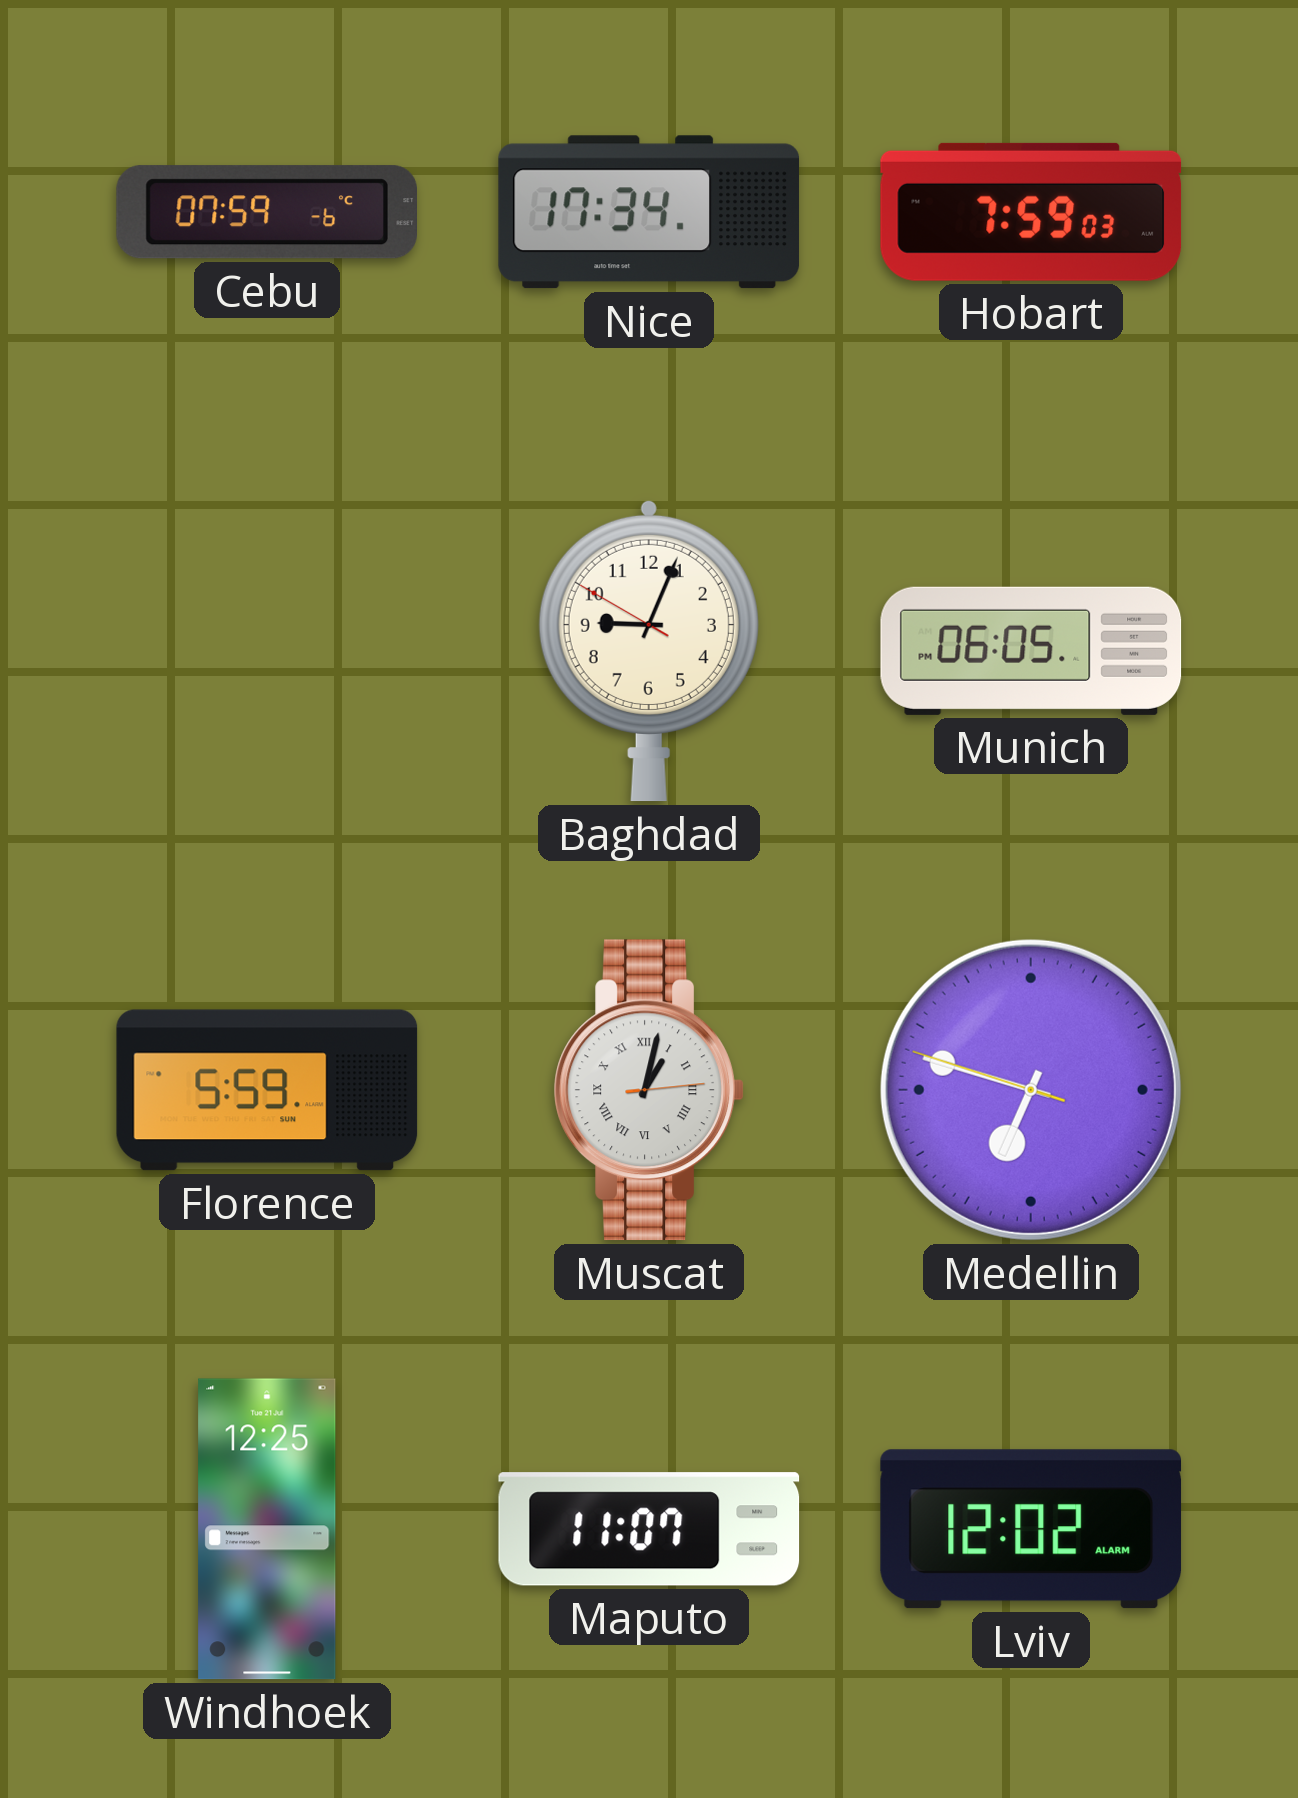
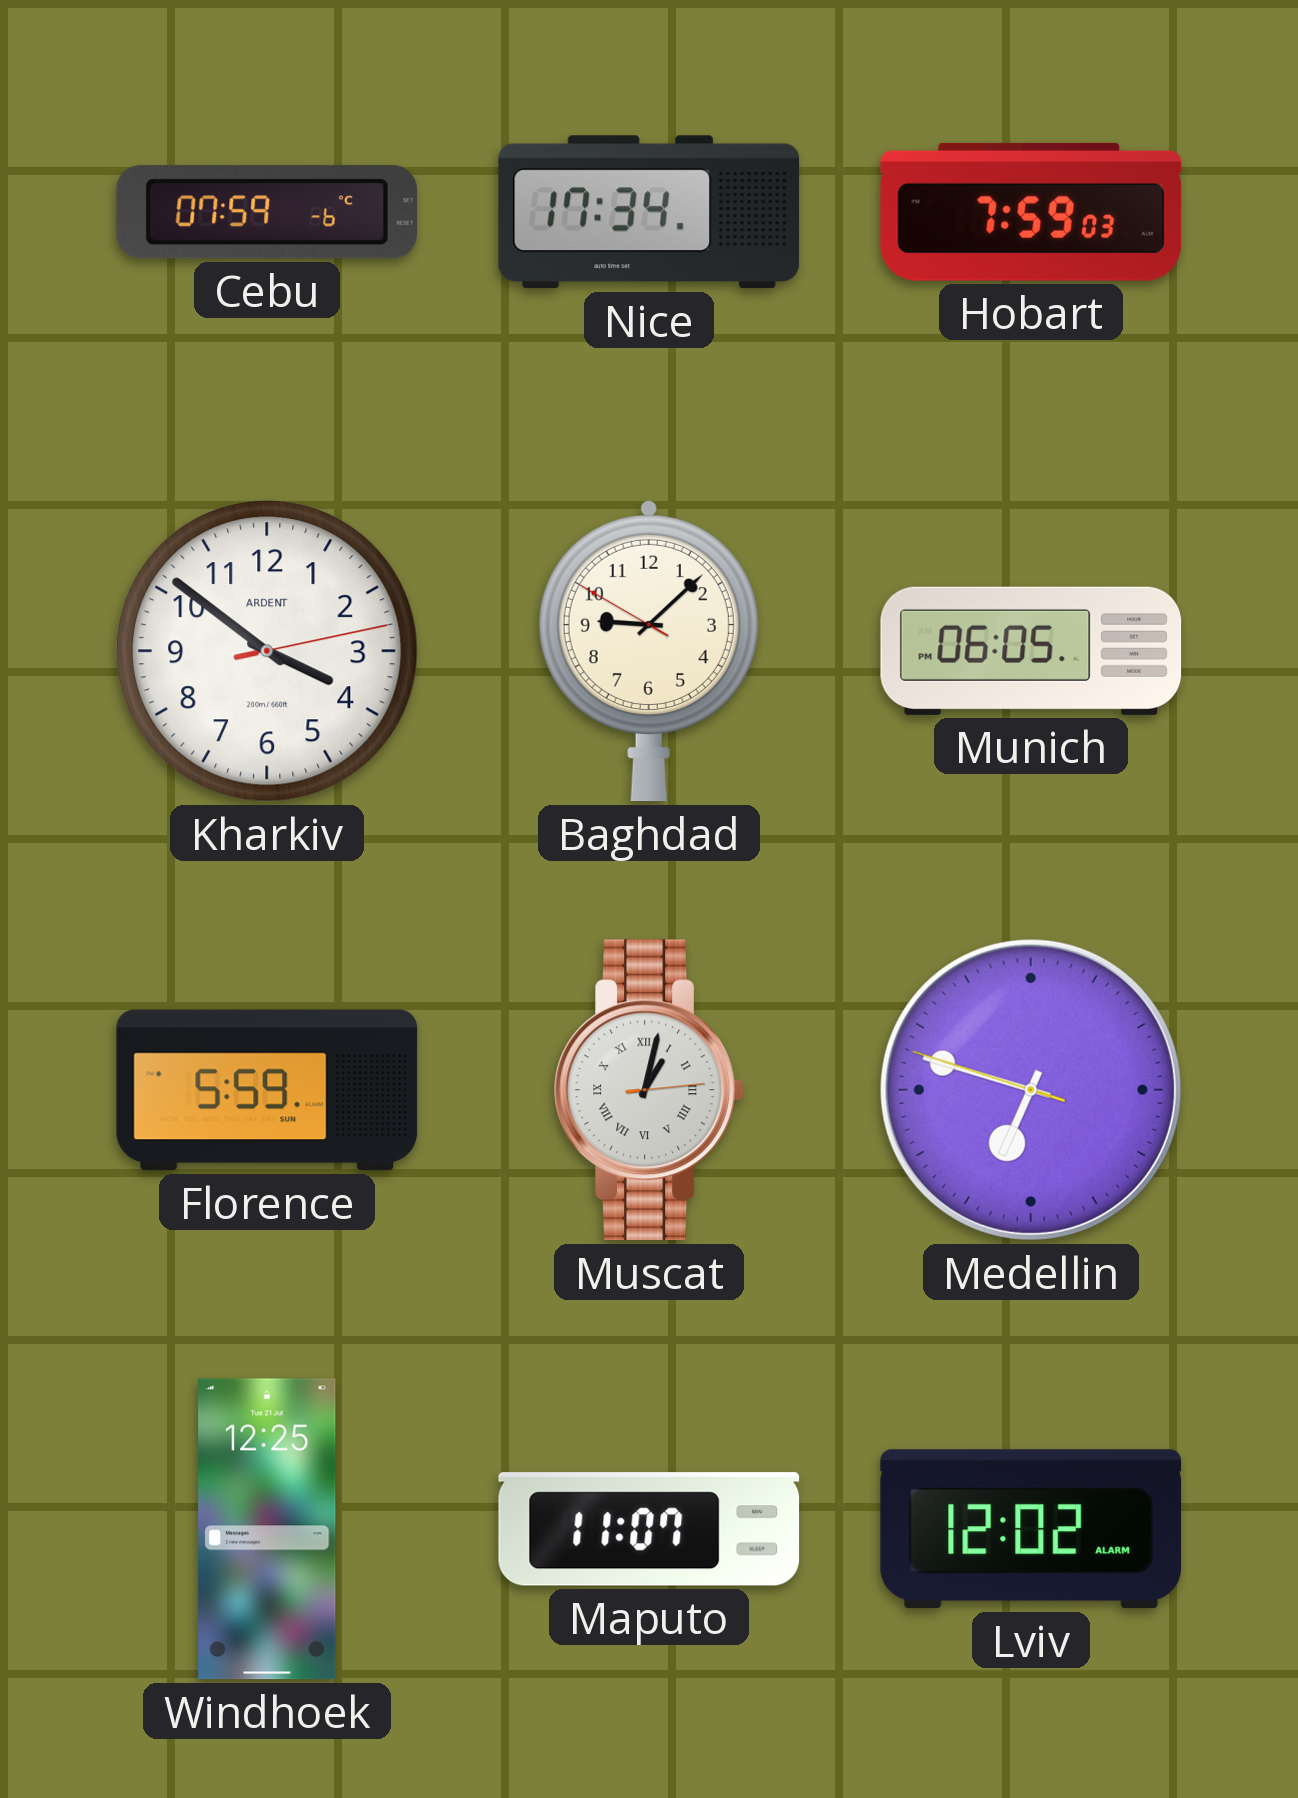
Kharkiv: none -> 3:51 (268, 652)
Baghdad: 9:03 -> 9:07 (649, 651)
